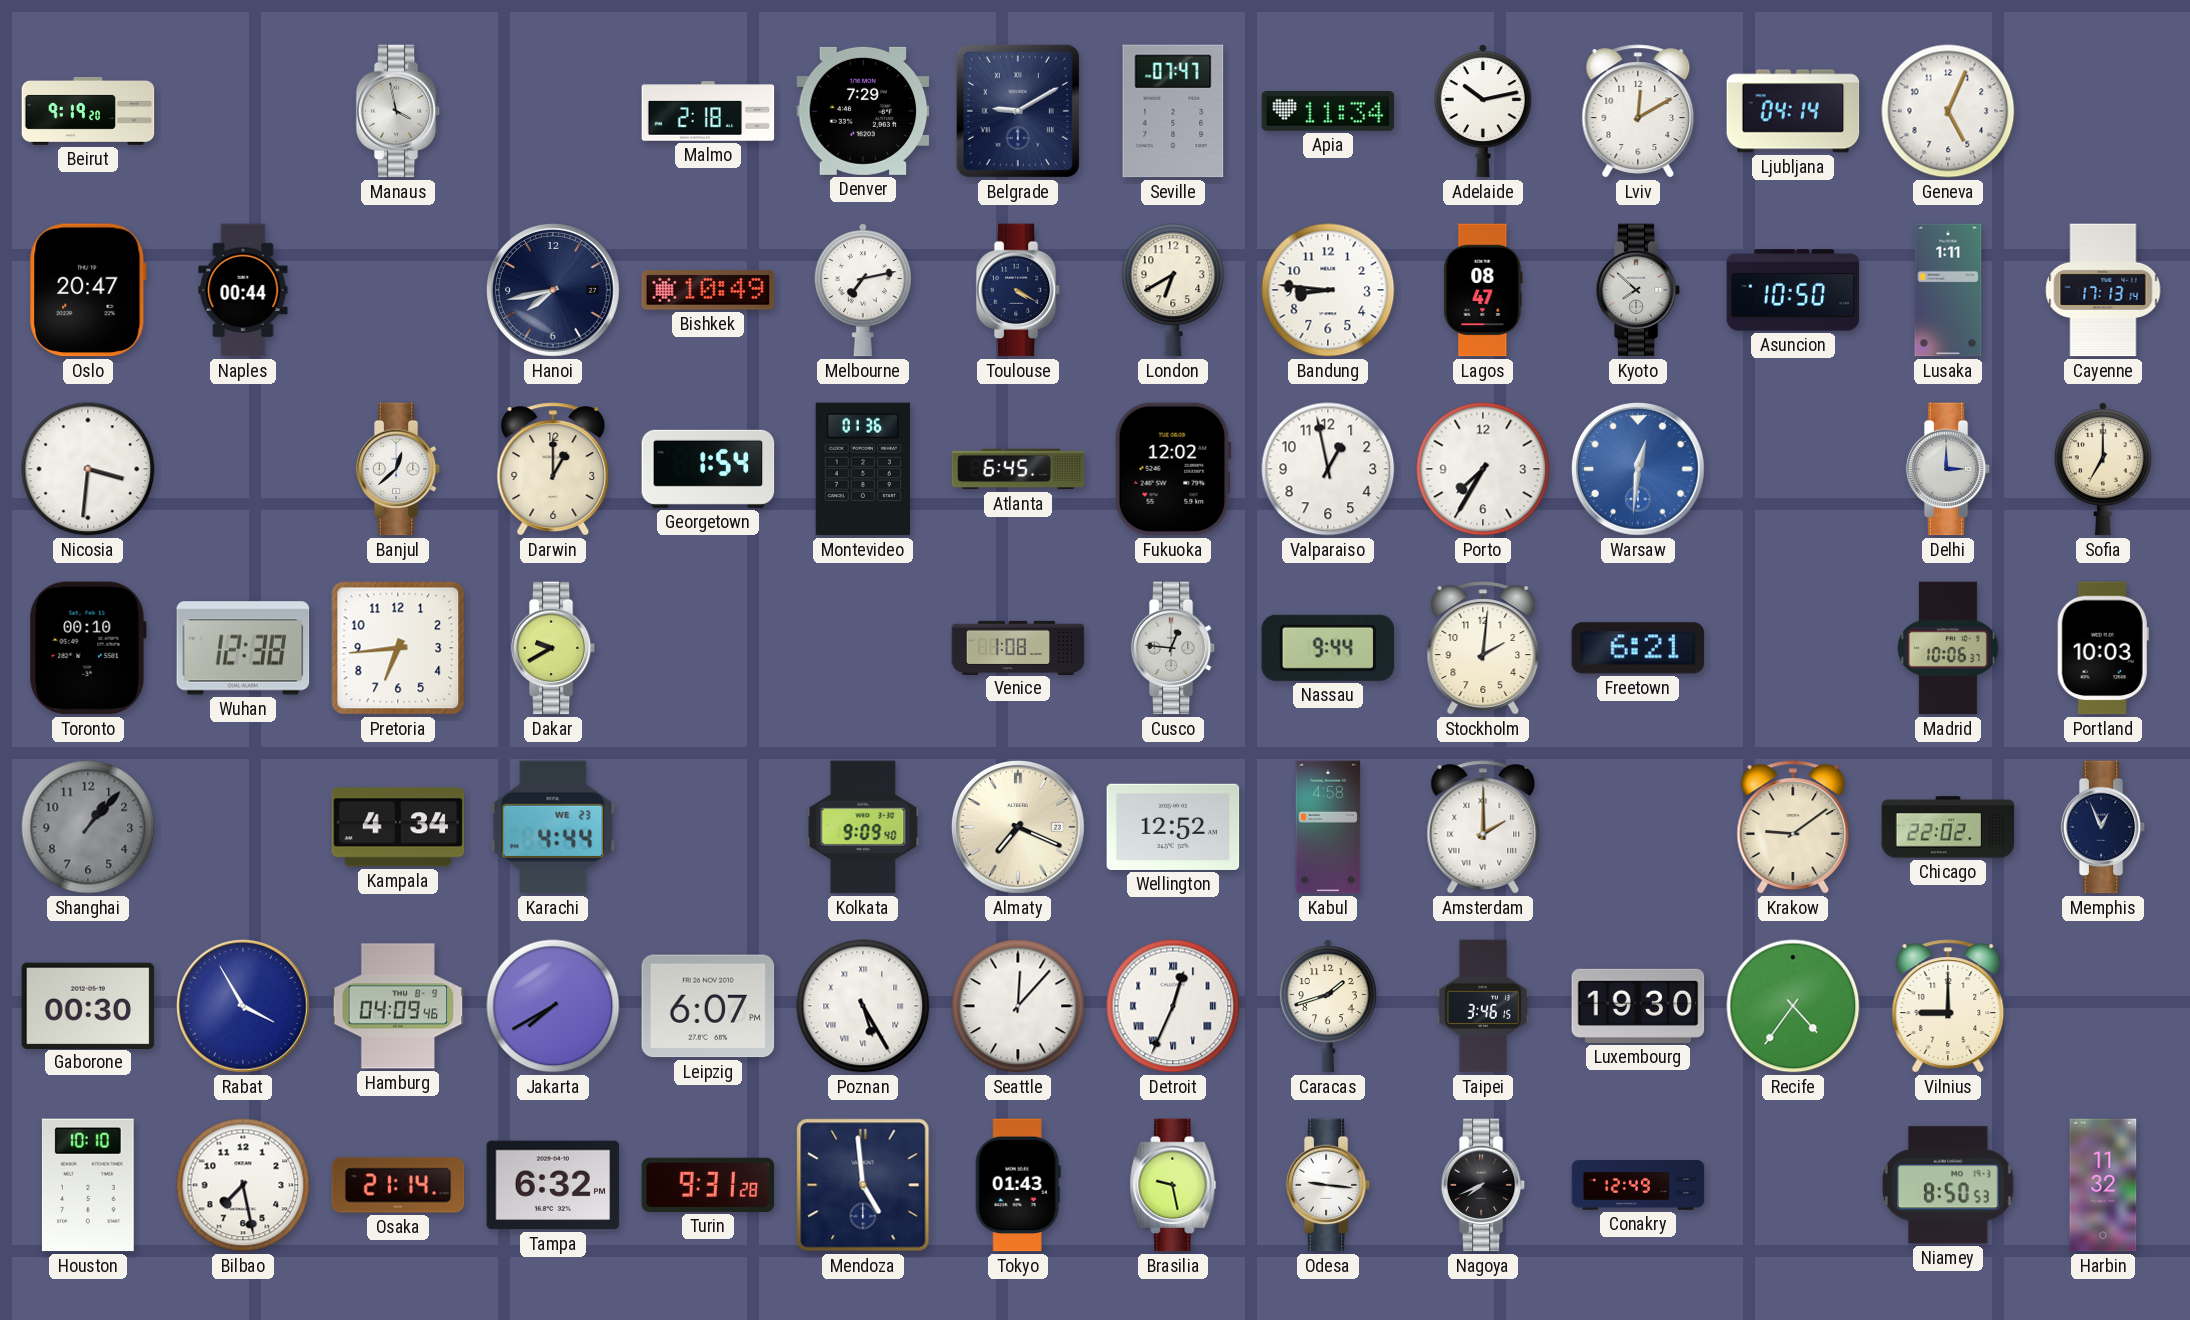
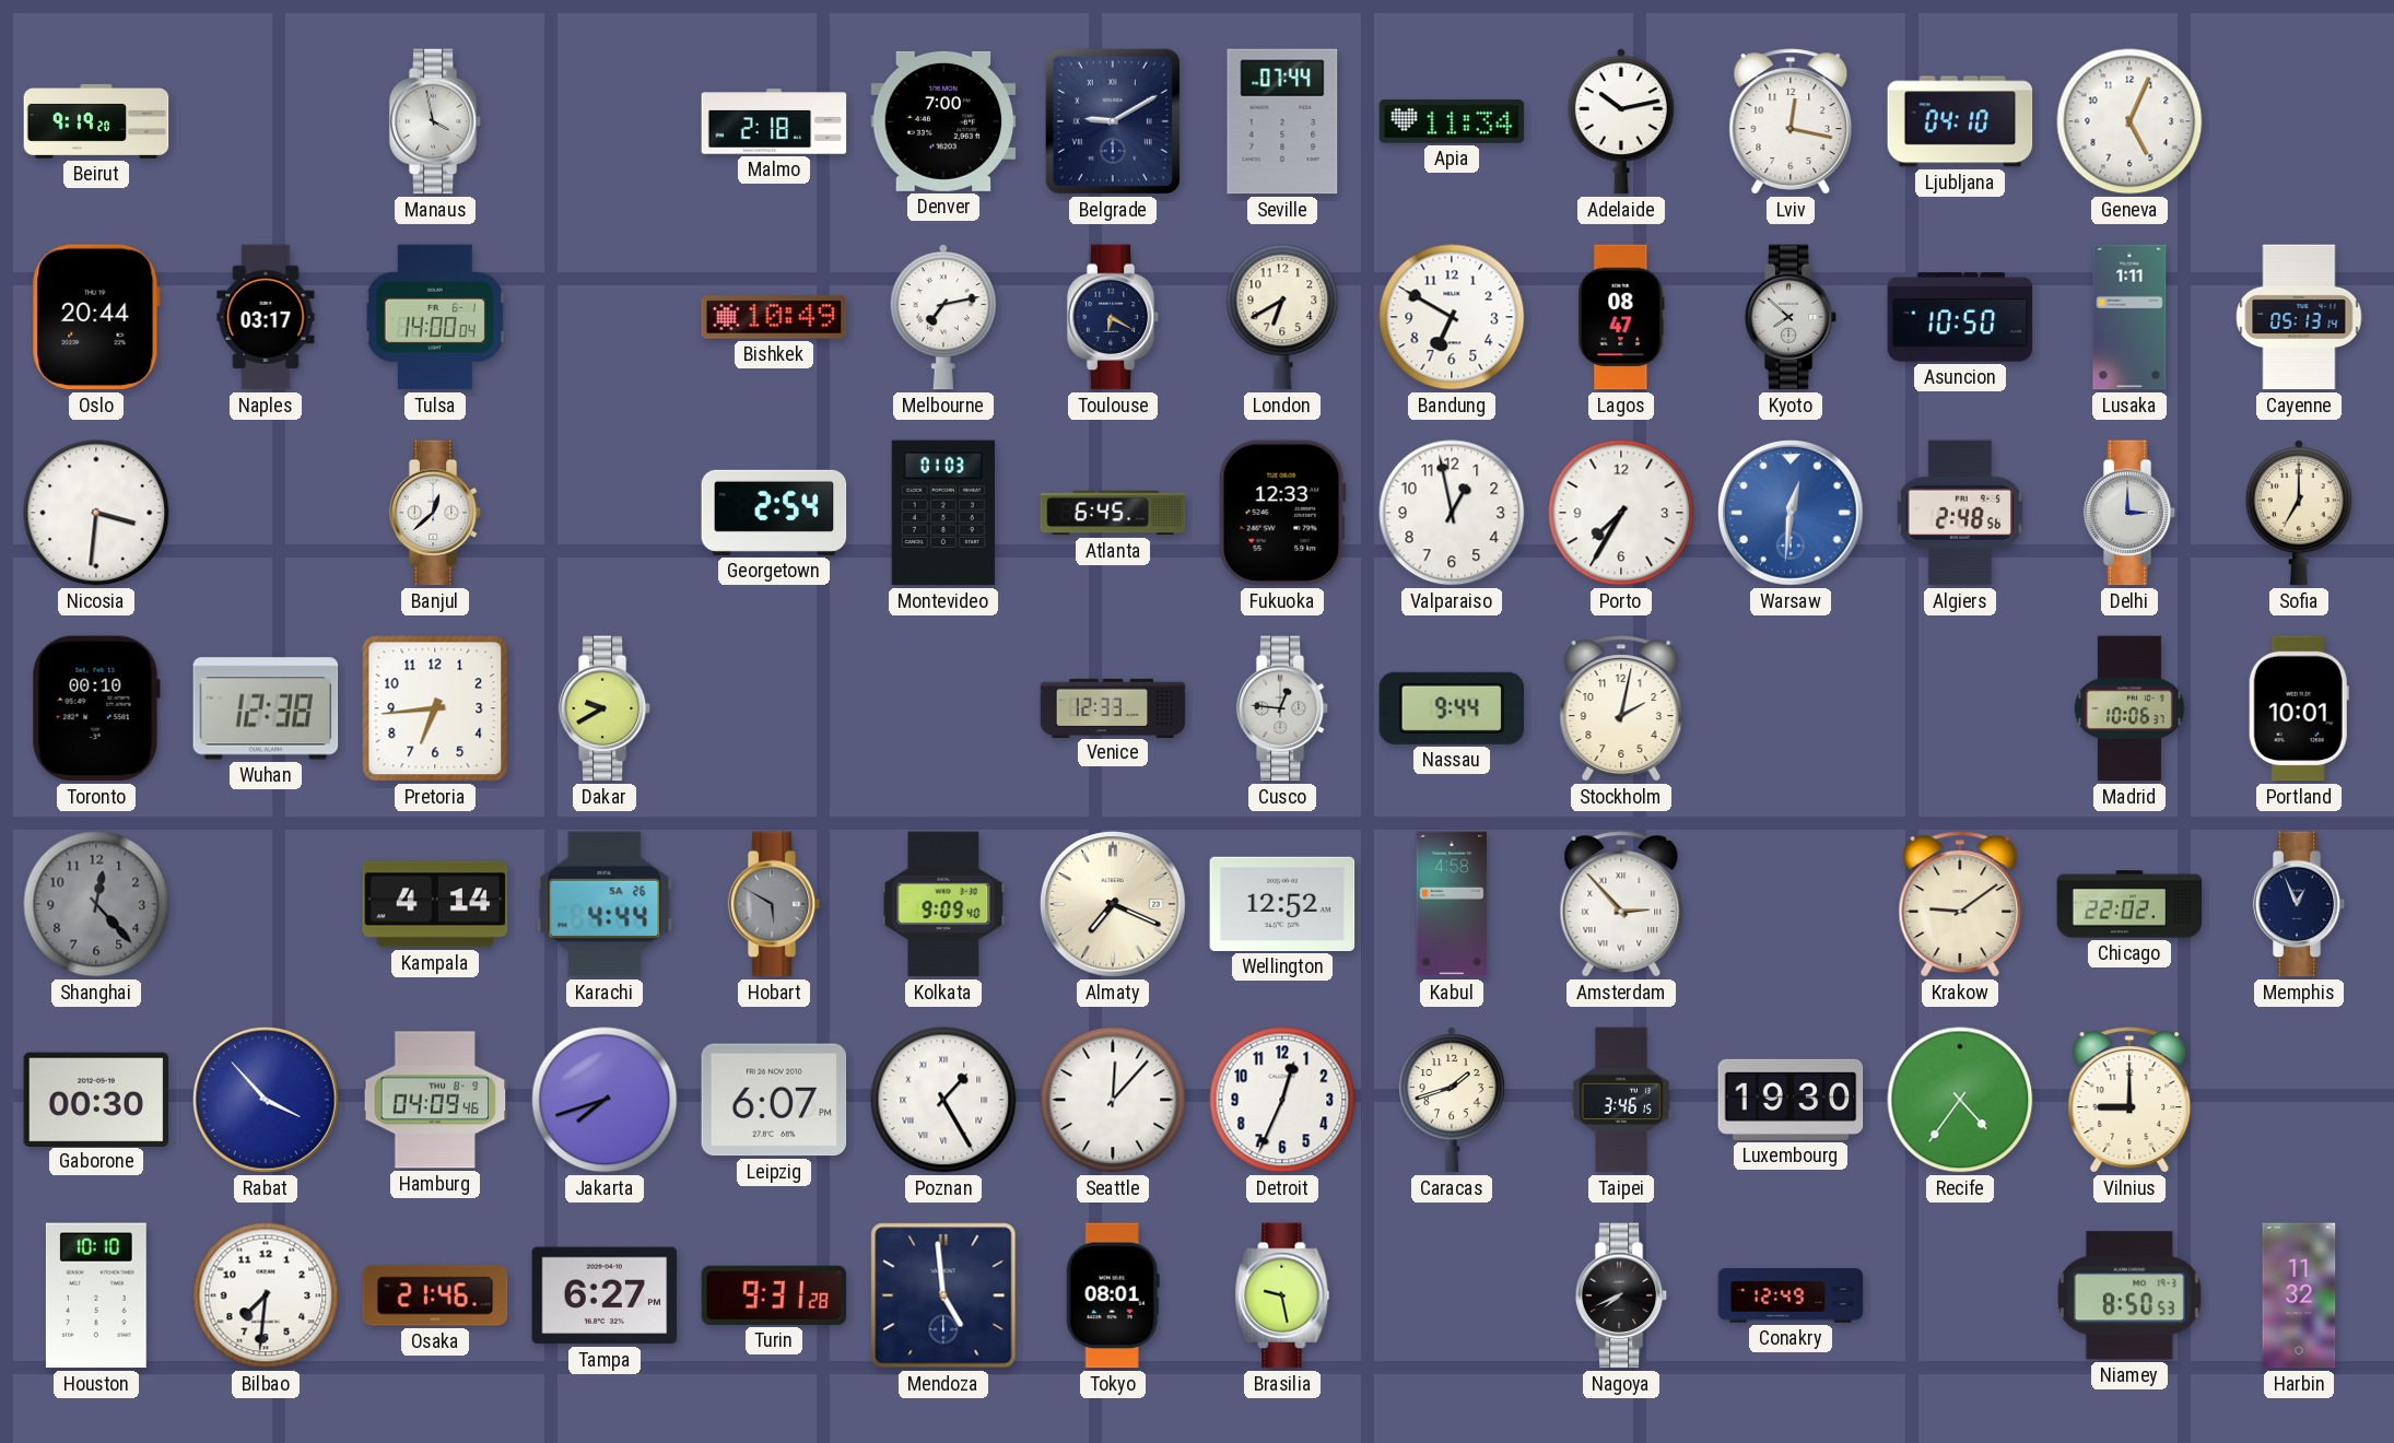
Denver: 7:29 -> 7:00 (943, 121)
Seville: 07:47 -> 07:44 (1282, 121)
Lviv: 12:10 -> 12:17 (1791, 121)
Ljubljana: 04:14 -> 04:10 (1960, 121)
Oslo: 20:47 -> 20:44 (96, 317)
Naples: 00:44 -> 03:17 (266, 317)
Tulsa: none -> 14:00 (435, 317)
Hanoi: 7:43 -> none (554, 291)
Toulouse: 4:20 -> 6:20 (1113, 317)
Bandung: 8:46 -> 6:50 (1452, 317)
Cayenne: 17:13 -> 05:13 (2299, 317)
Darwin: 1:00 -> none (553, 469)
Georgetown: 1:54 -> 2:54 (774, 513)
Montevideo: 01:36 -> 01:03 (942, 513)
Fukuoka: 12:02 -> 12:33 (1282, 513)
Algiers: none -> 2:48 (1960, 513)
Venice: 1:08 -> 12:33 (1113, 707)
Stockholm: 2:01 -> 2:02 (1621, 708)
Freetown: 6:21 -> none (1638, 648)
Portland: 10:03 -> 10:01 (2299, 708)
Shanghai: 1:07 -> 12:23 (96, 904)
Kampala: 4:34 -> 4:14 (435, 904)
Karachi date: WE 23 -> SA 26 (605, 904)
Hobart: none -> 5:50 (774, 904)
Amsterdam: 2:00 -> 2:53 (1621, 904)
Rabat: 3:55 -> 3:53 (267, 1101)
Jakarta: 7:40 -> 7:42 (605, 1100)
Poznan: 5:25 -> 1:25 (943, 1100)
Detroit numerals: Roman -> Arabic (1282, 1100)
Bilbao: 7:28 -> 7:31 (266, 1295)
Osaka: 21:14 -> 21:46 (435, 1295)
Tampa: 6:32 -> 6:27 (605, 1295)
Tokyo: 01:43 -> 08:01 (1113, 1295)
Odesa: 9:16 -> none (1328, 1185)
